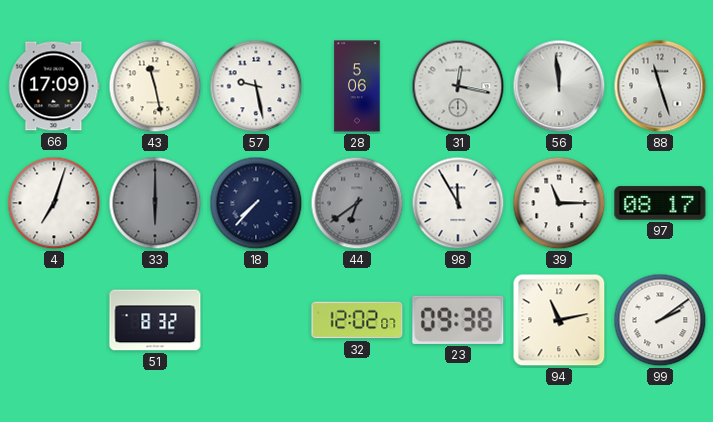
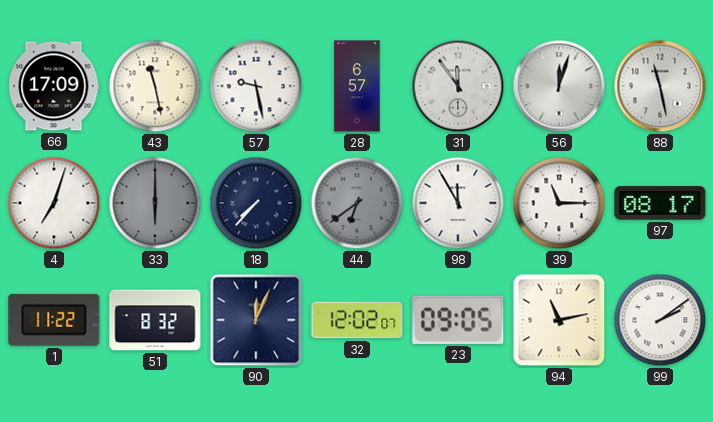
28: 5:06 -> 6:57 (357, 86)
31: 12:17 -> 11:54 (458, 86)
56: 11:59 -> 12:03 (559, 86)
88: 11:27 -> 11:28 (660, 86)
1: none -> 11:22 (54, 320)
90: none -> 12:04 (256, 320)
23: 09:38 -> 09:05 (458, 320)
